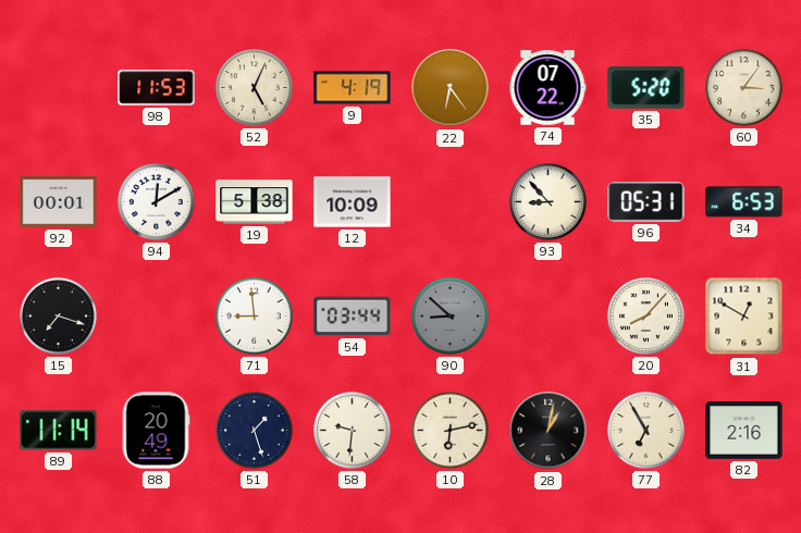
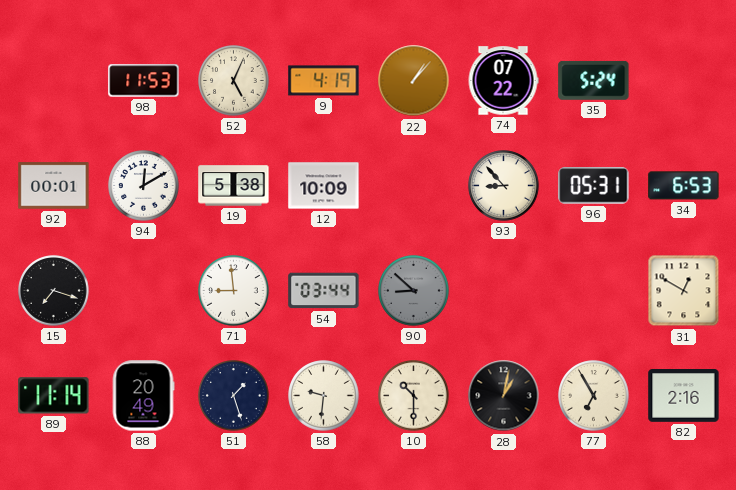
22: 6:24 -> 1:07 (414, 81)
35: 5:20 -> 5:24 (594, 80)
60: 3:06 -> none (744, 88)
20: 8:07 -> none (646, 317)
10: 6:13 -> 10:30 (414, 396)
